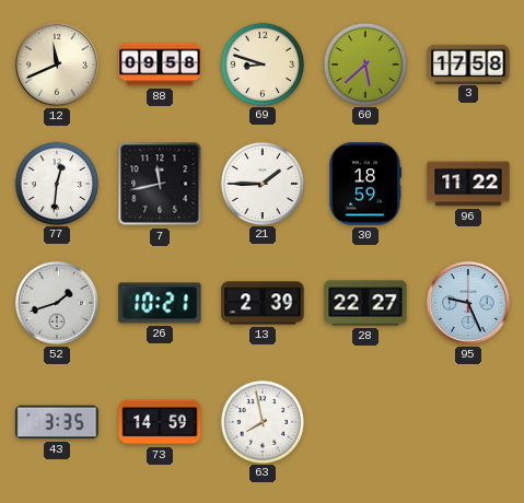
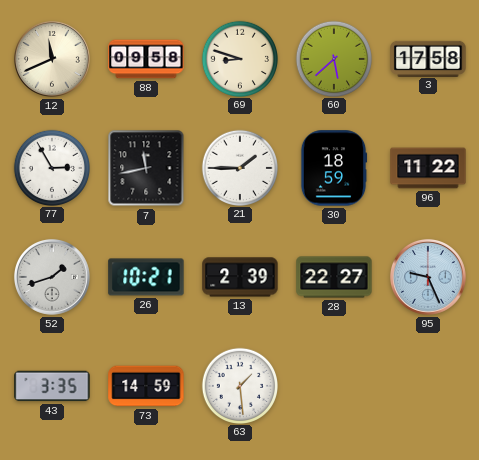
77: 12:31 -> 2:55 (51, 167)
63: 7:58 -> 1:29 (239, 385)
